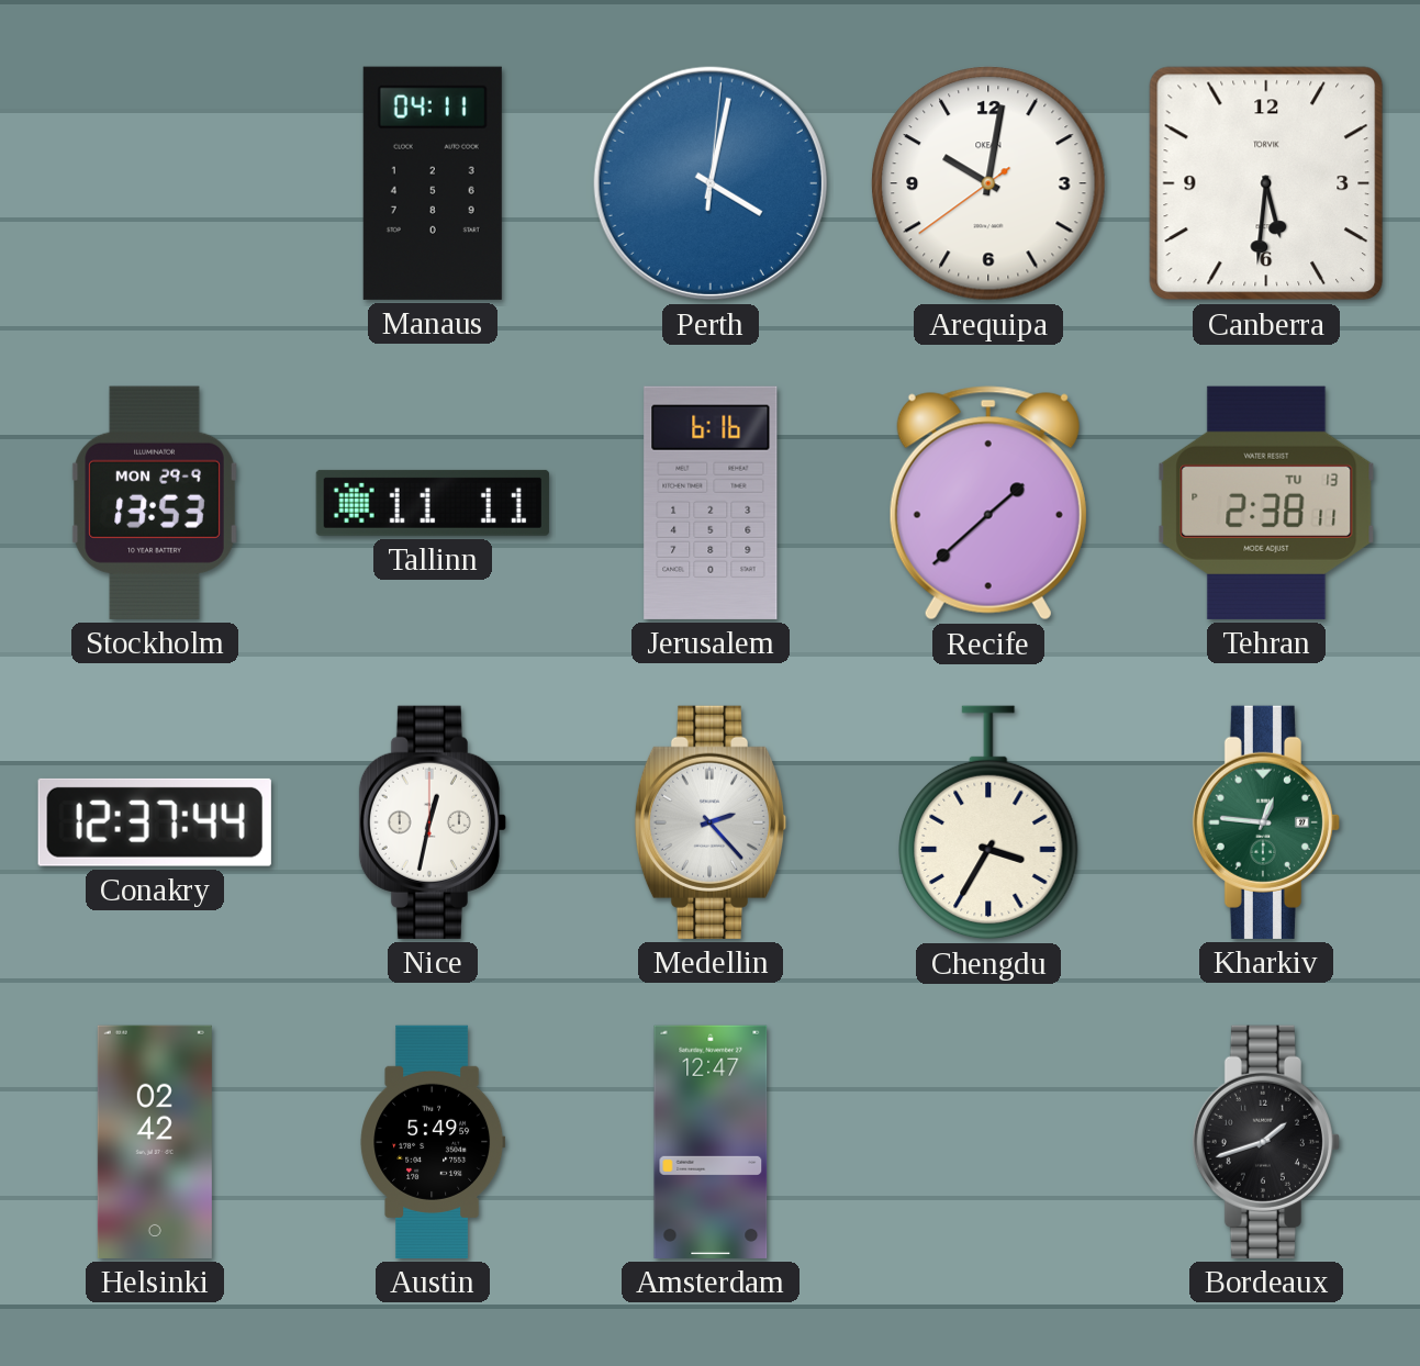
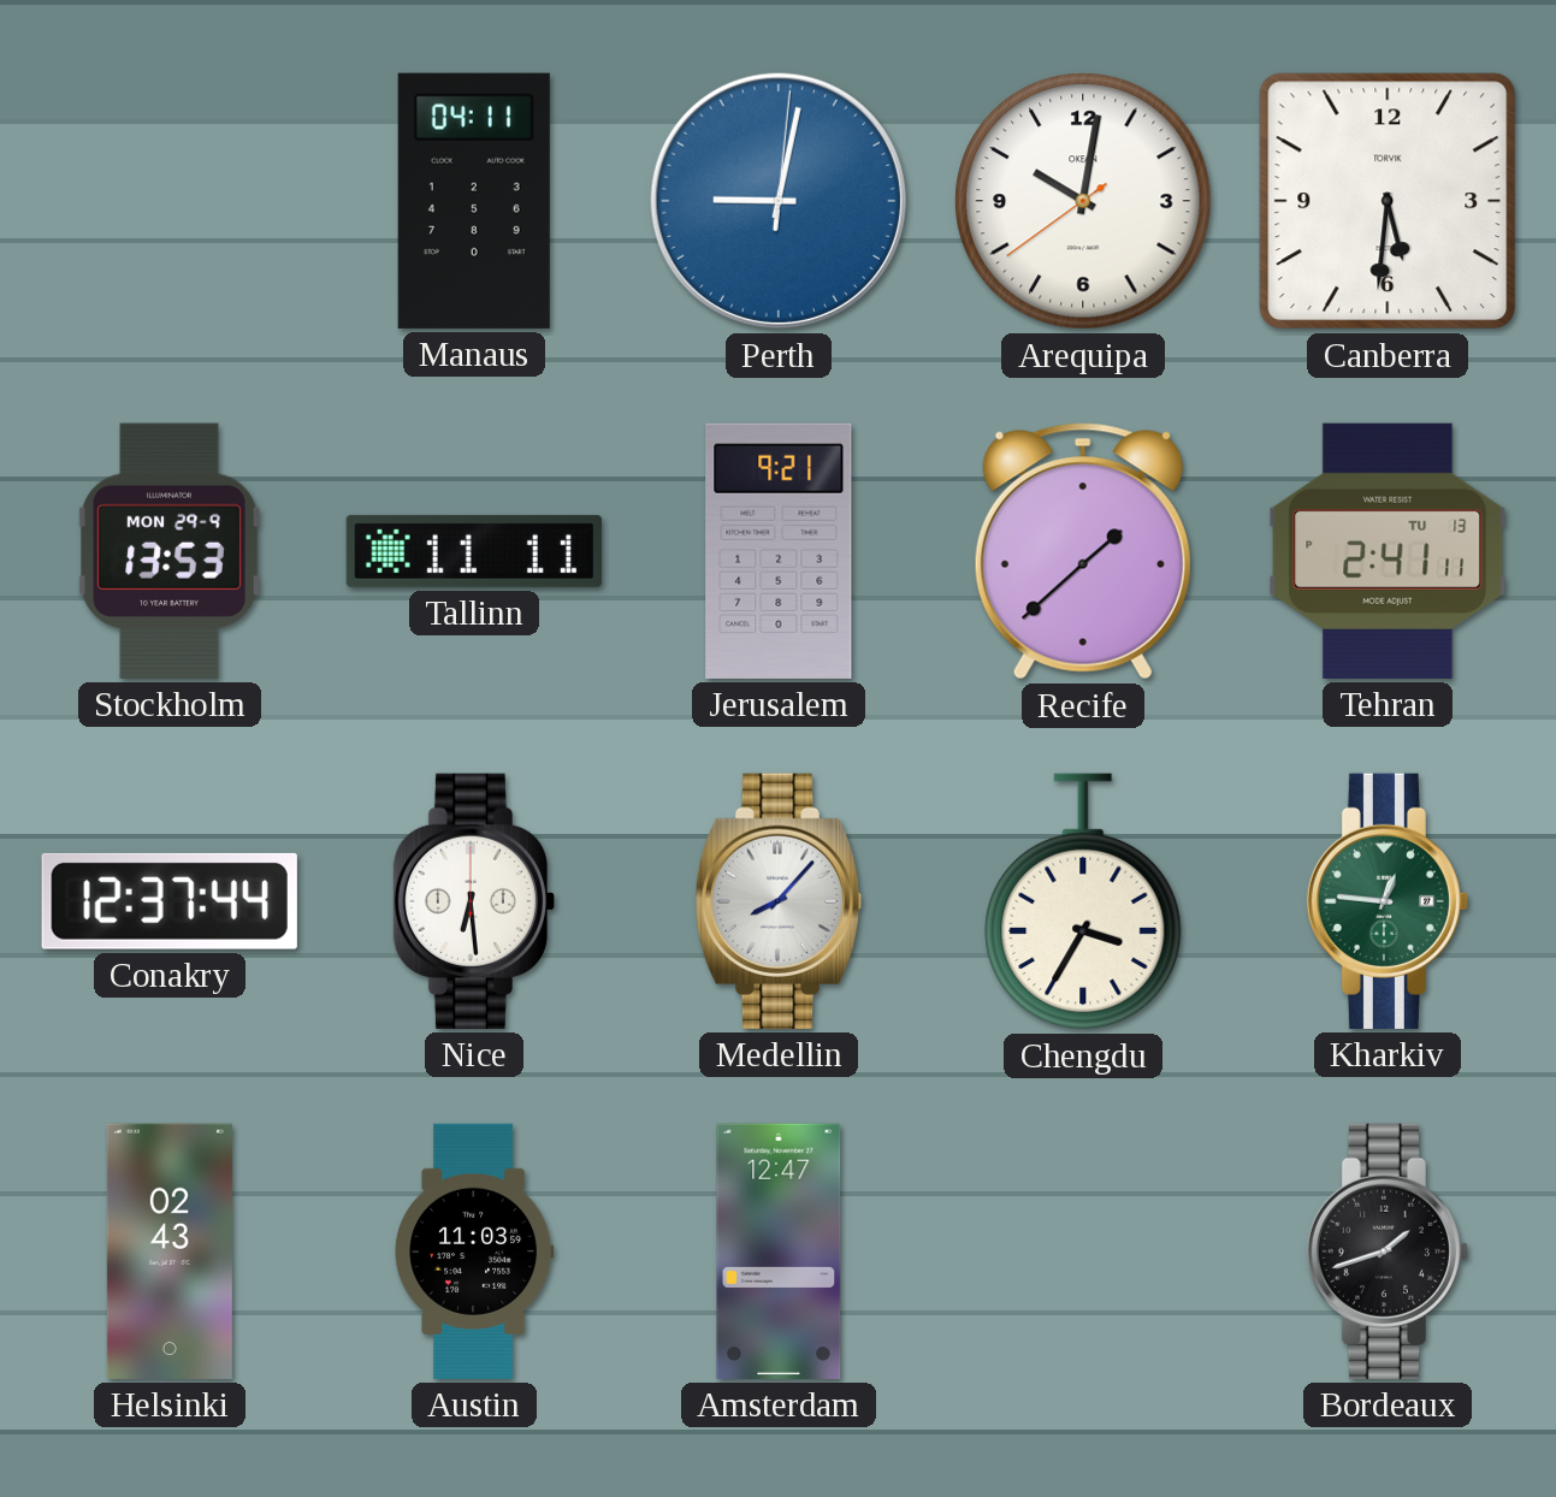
Perth: 4:02 -> 9:02 (779, 201)
Jerusalem: 6:16 -> 9:21 (779, 551)
Tehran: 2:38 -> 2:41 (1388, 551)
Nice: 12:32 -> 6:29 (474, 901)
Medellin: 2:23 -> 8:07 (779, 901)
Helsinki: 02:42 -> 02:43 (170, 1252)
Austin: 5:49 -> 11:03 (474, 1252)
